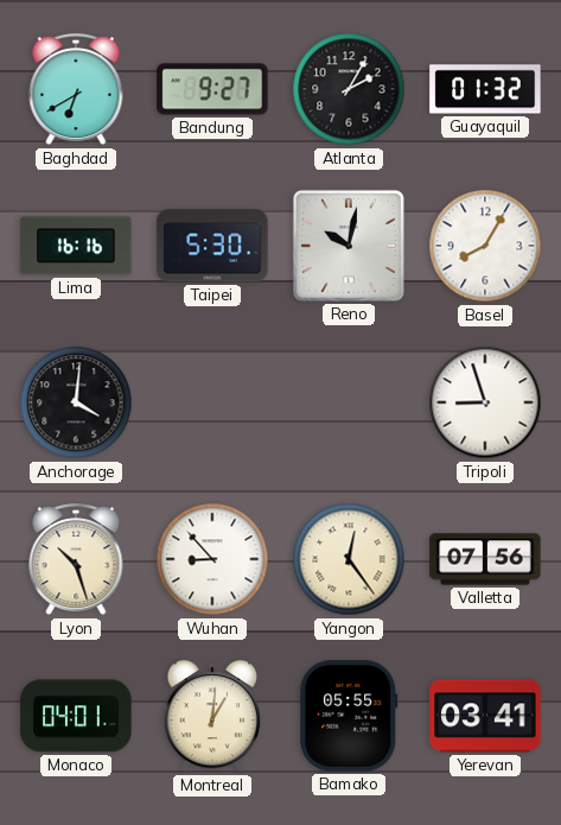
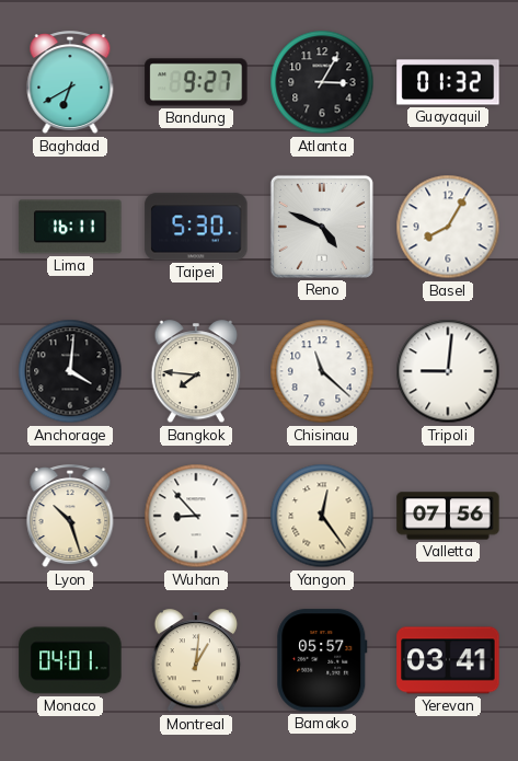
Atlanta: 2:05 -> 3:05 (322, 82)
Lima: 16:16 -> 16:11 (70, 227)
Reno: 10:02 -> 4:49 (322, 227)
Bangkok: none -> 7:46 (196, 372)
Chisinau: none -> 11:22 (322, 371)
Tripoli: 8:57 -> 9:01 (448, 371)
Bamako: 05:55 -> 05:57 (322, 660)
